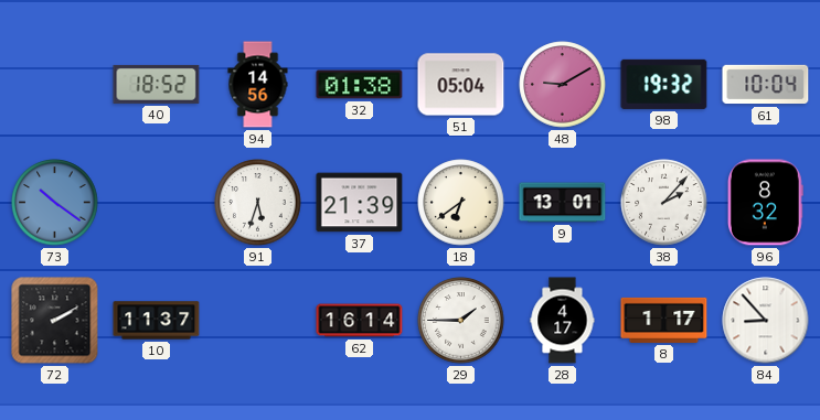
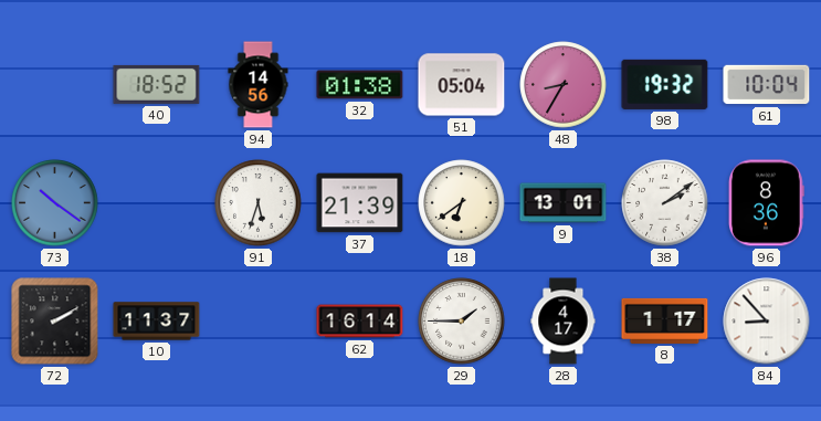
48: 9:10 -> 8:35 (564, 85)
38: 2:07 -> 2:09 (665, 203)
96: 8:32 -> 8:36 (767, 203)
